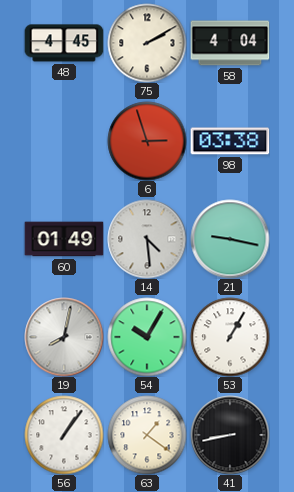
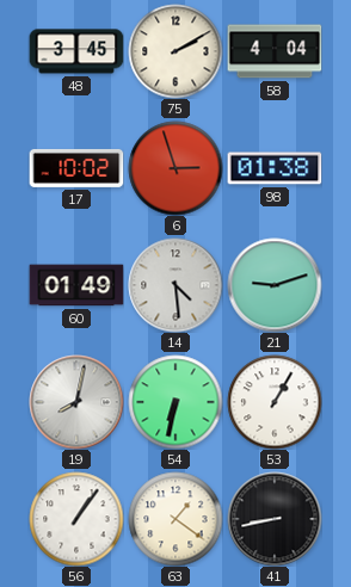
48: 4:45 -> 3:45 (76, 51)
17: none -> 10:02 (76, 168)
98: 03:38 -> 01:38 (275, 168)
21: 9:17 -> 9:12 (275, 285)
54: 10:05 -> 6:32 (176, 402)
